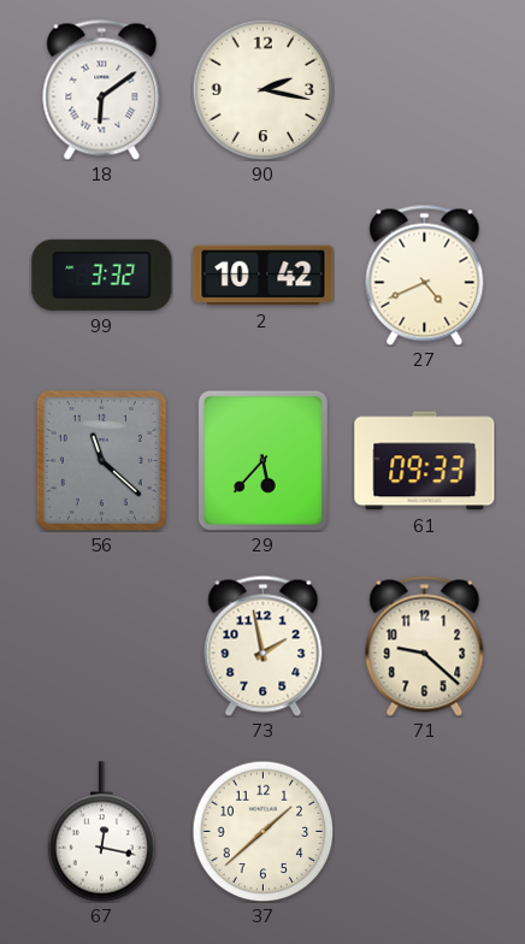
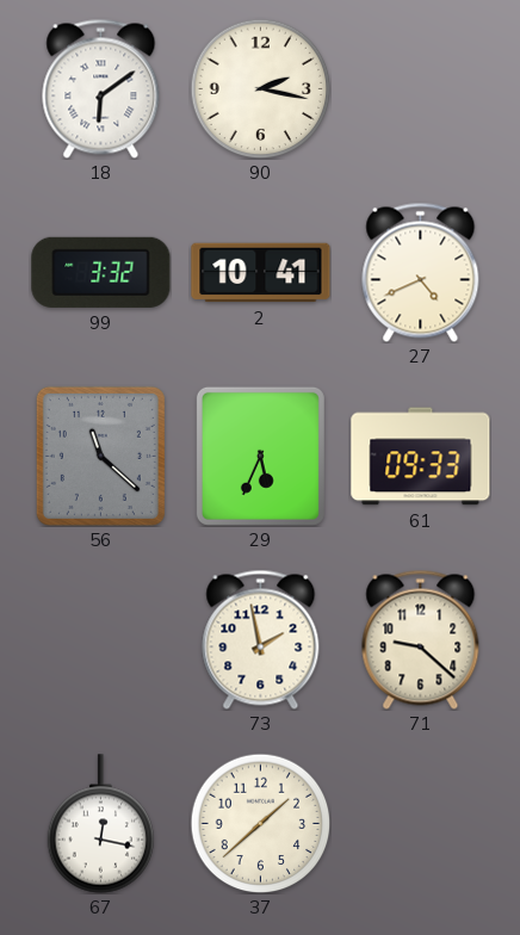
2: 10:42 -> 10:41 (261, 273)
29: 5:37 -> 5:34 (260, 456)
